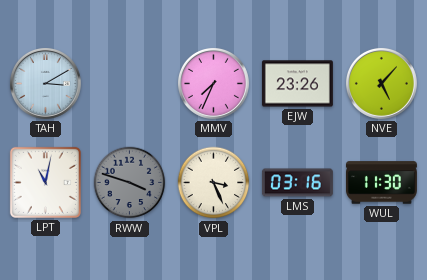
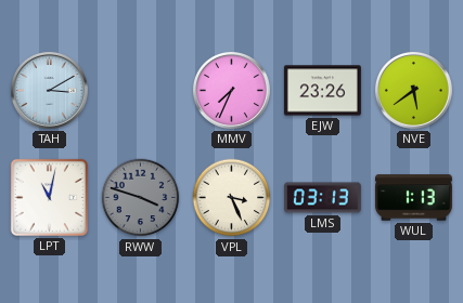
NVE: 5:07 -> 5:39 (413, 90)
LMS: 03:16 -> 03:13 (322, 198)
WUL: 11:30 -> 1:13 (413, 198)
